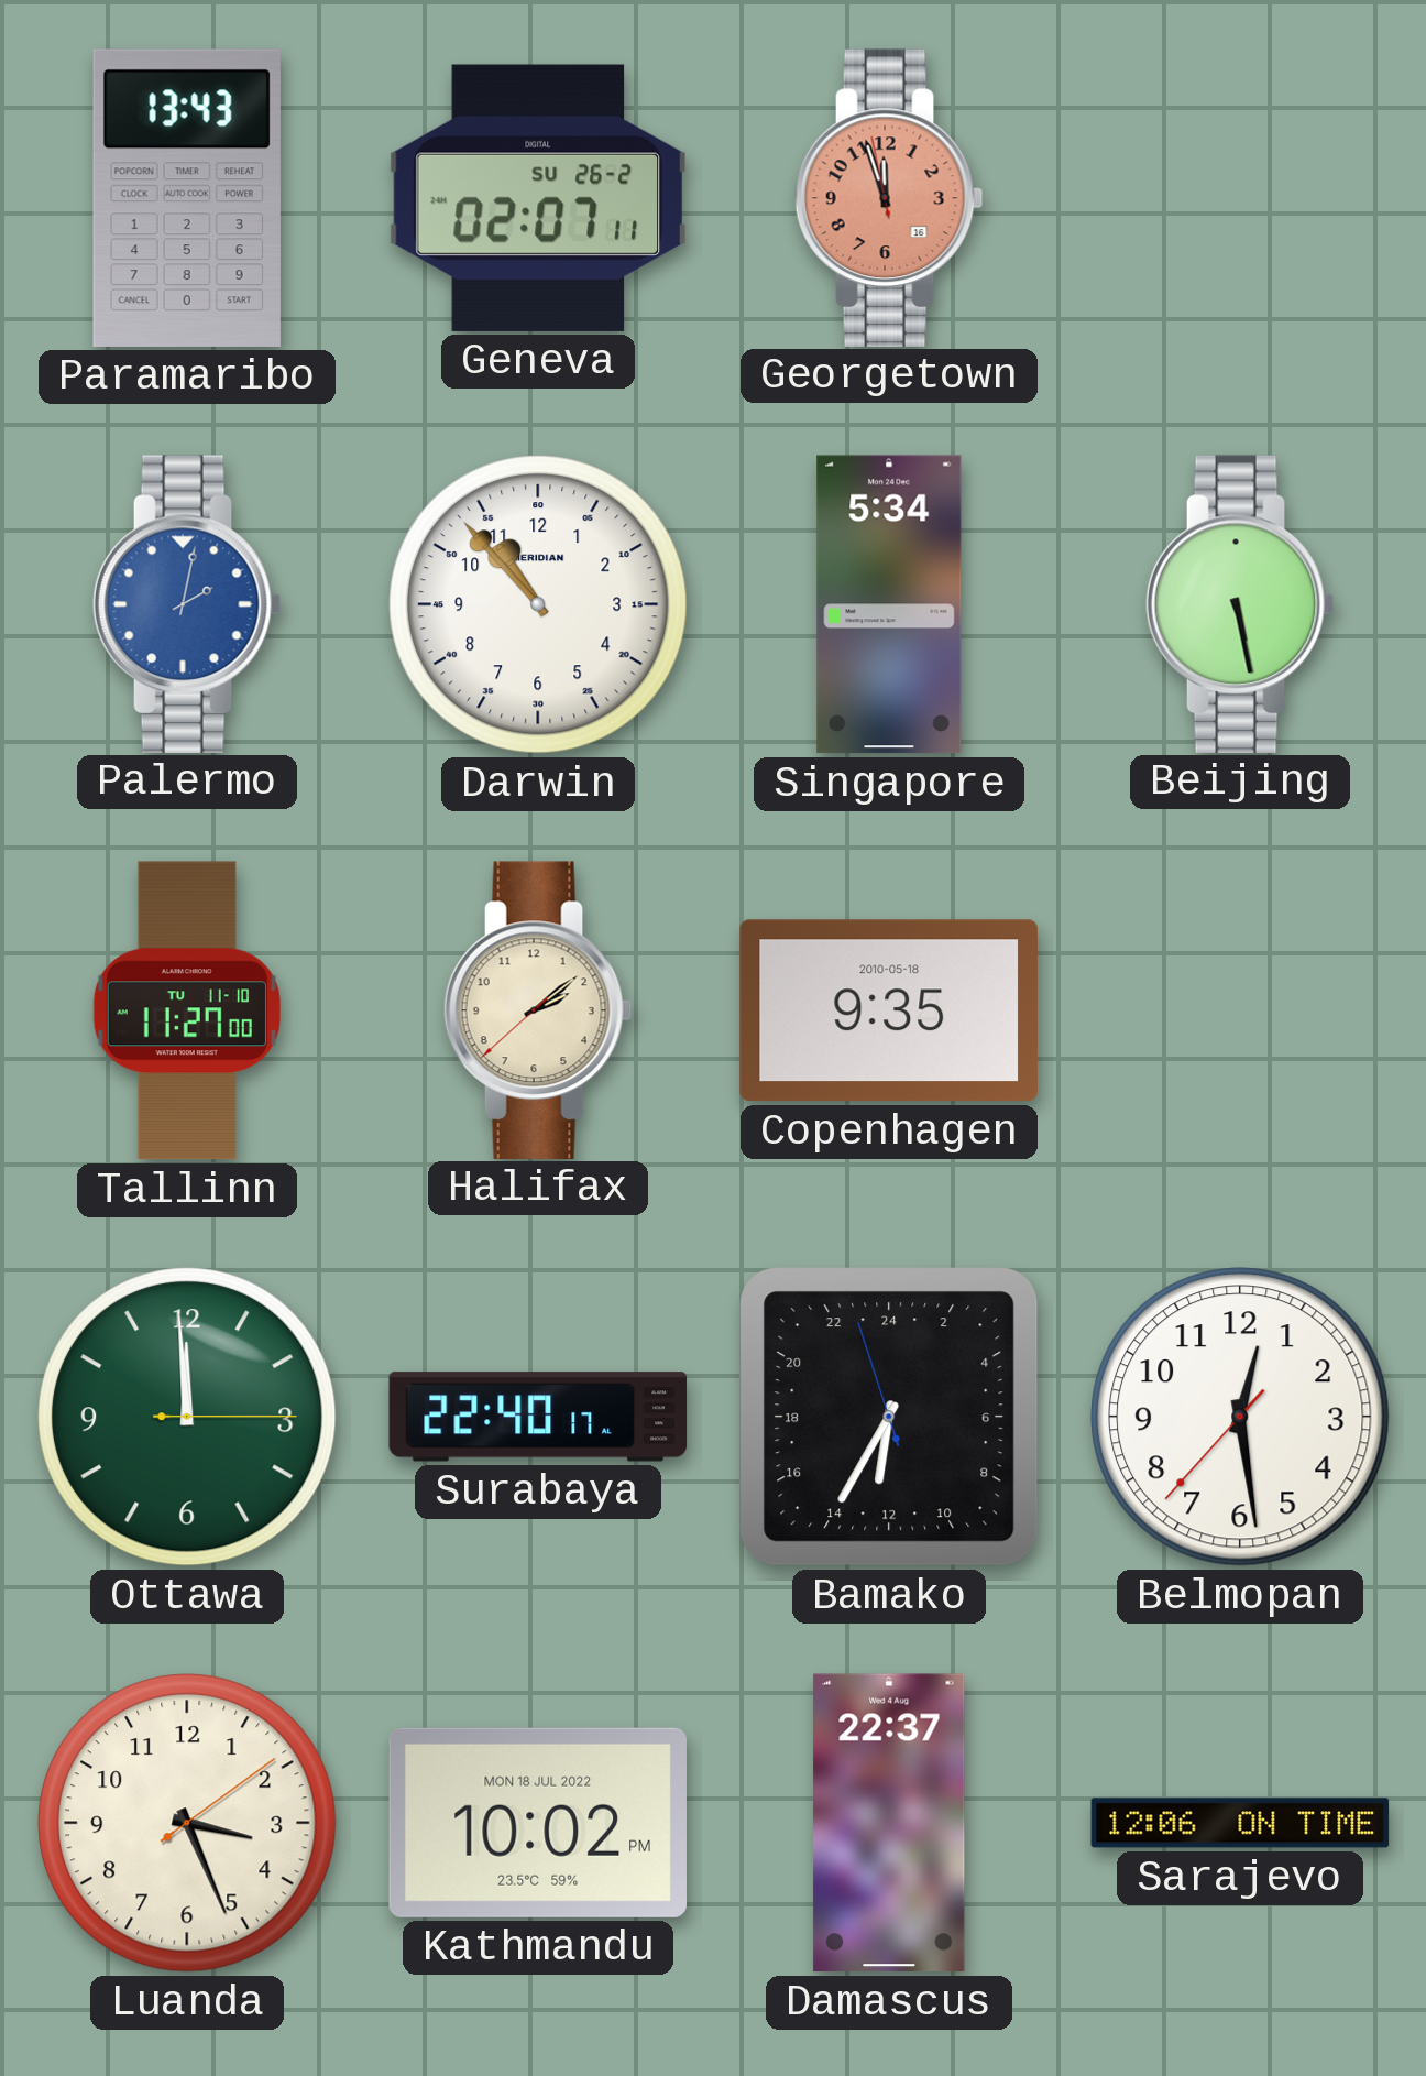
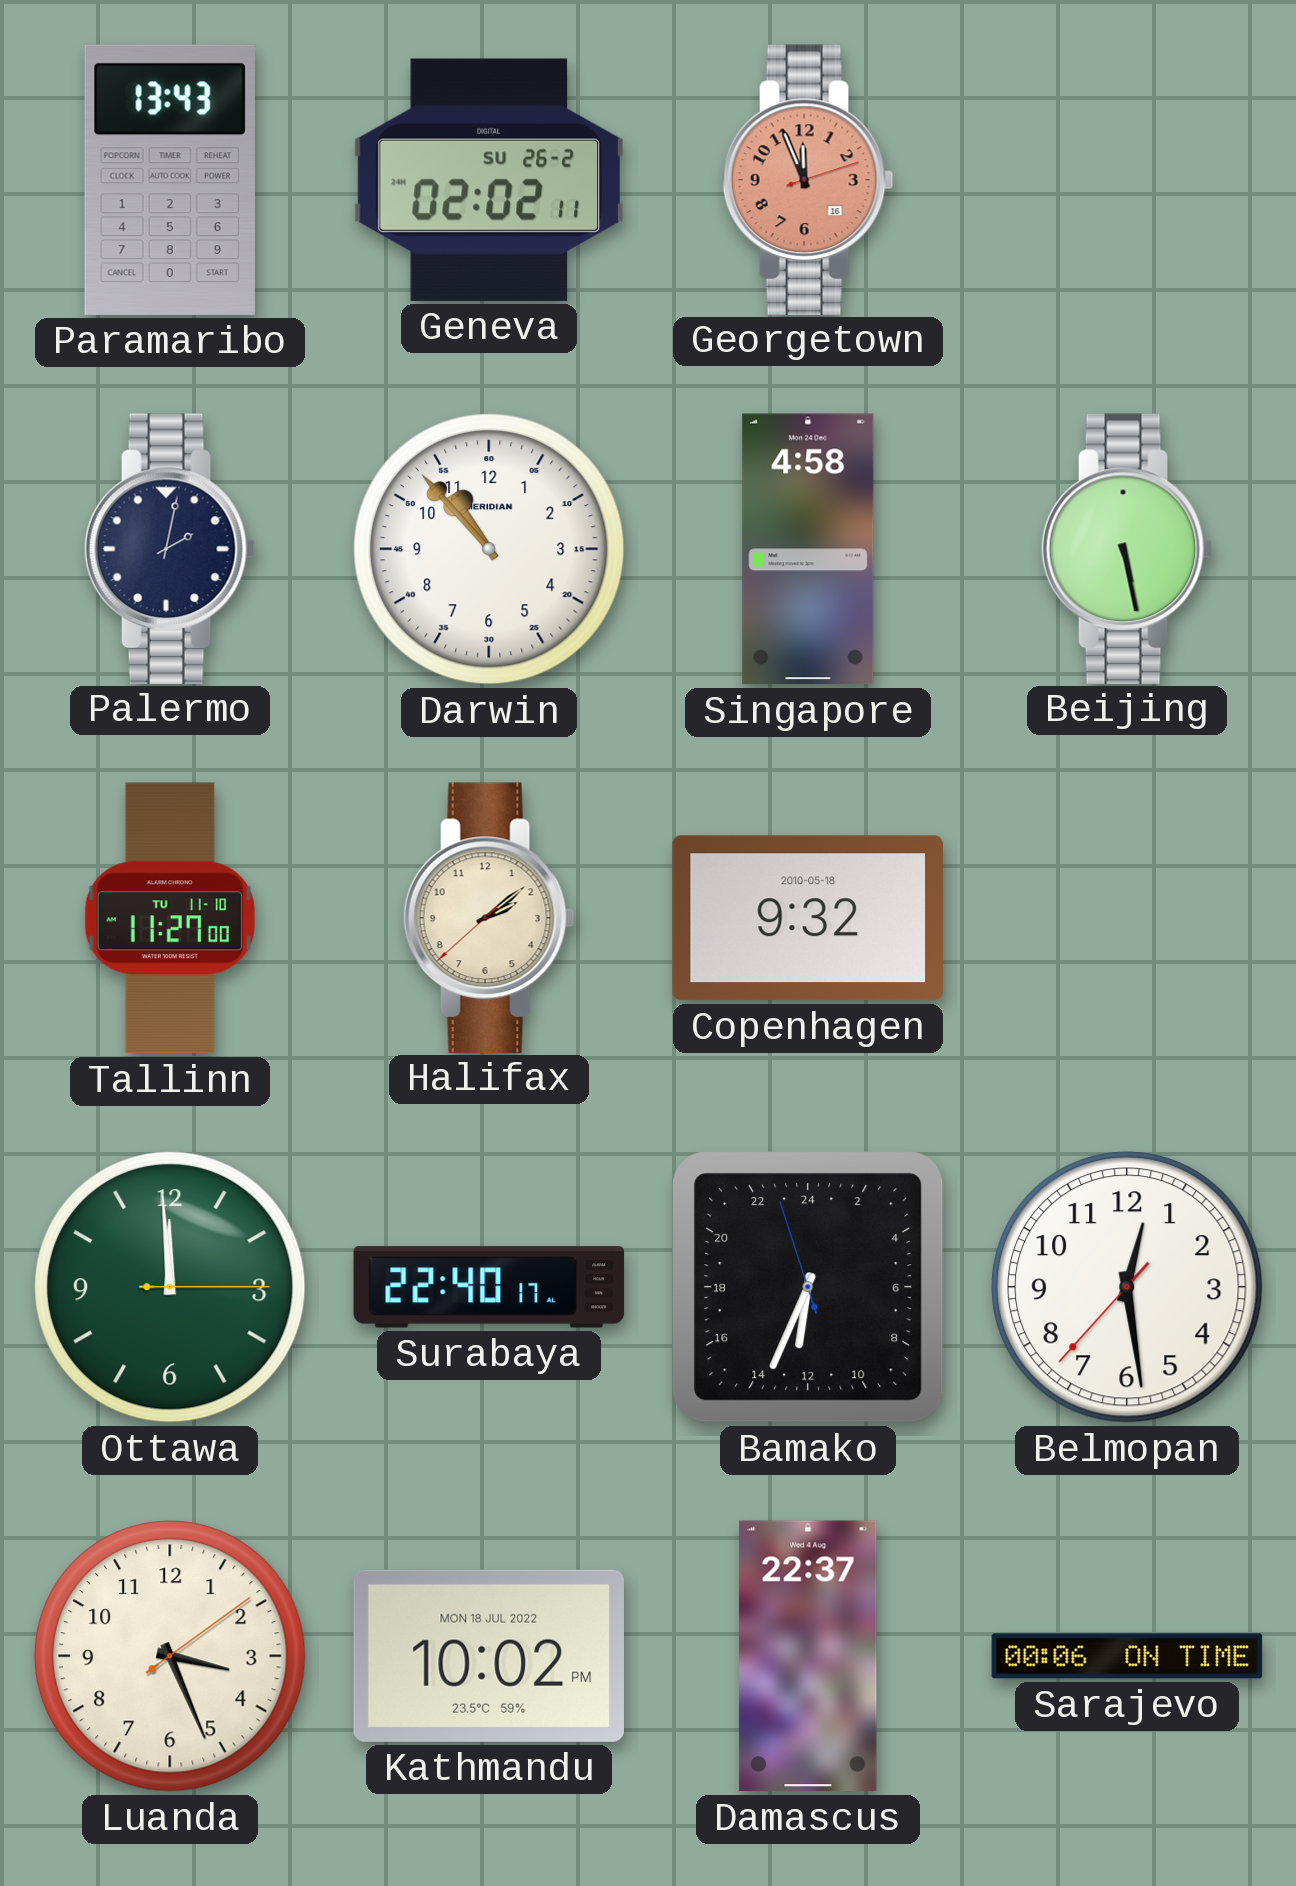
Geneva: 02:07 -> 02:02 (488, 180)
Georgetown: 11:56:58 -> 11:56:12 (808, 179)
Palermo dial: blue -> navy (170, 548)
Singapore: 5:34 -> 4:58 (808, 549)
Copenhagen: 9:35 -> 9:32 (808, 918)
Bamako: 12:34 -> 12:33 (808, 1287)
Sarajevo: 12:06 -> 00:06 (1127, 1656)
